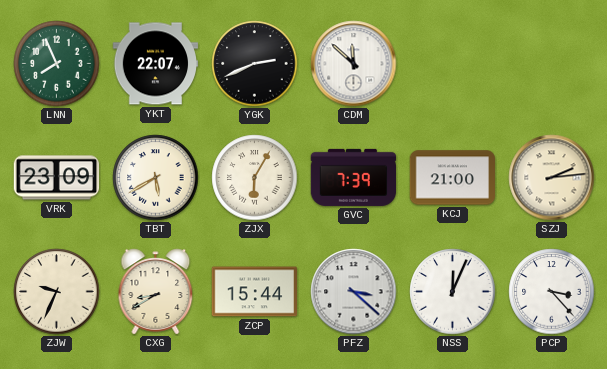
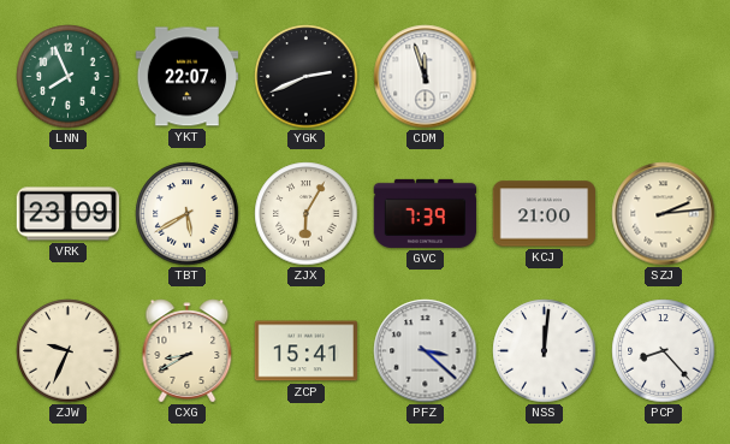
CDM: 11:52 -> 11:57 (426, 77)
ZCP: 15:44 -> 15:41 (307, 351)
NSS: 12:04 -> 12:01 (545, 351)
PCP: 3:23 -> 8:23 (664, 351)
